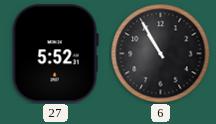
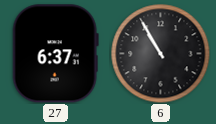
27: 5:52 -> 6:37 (55, 54)
